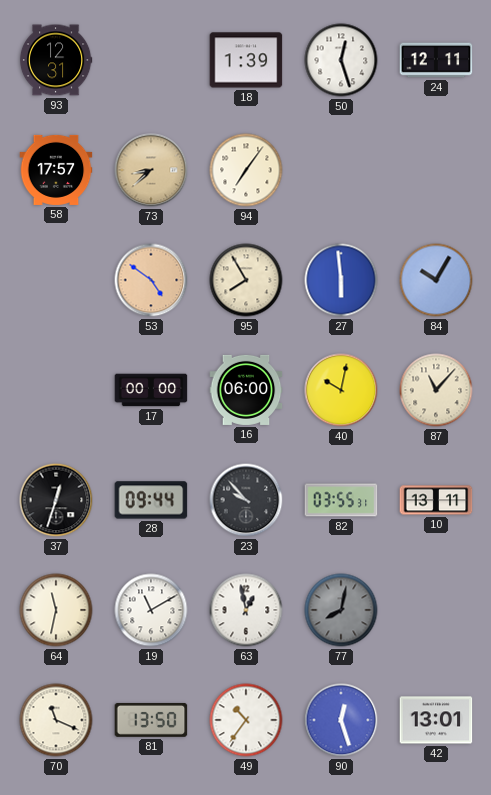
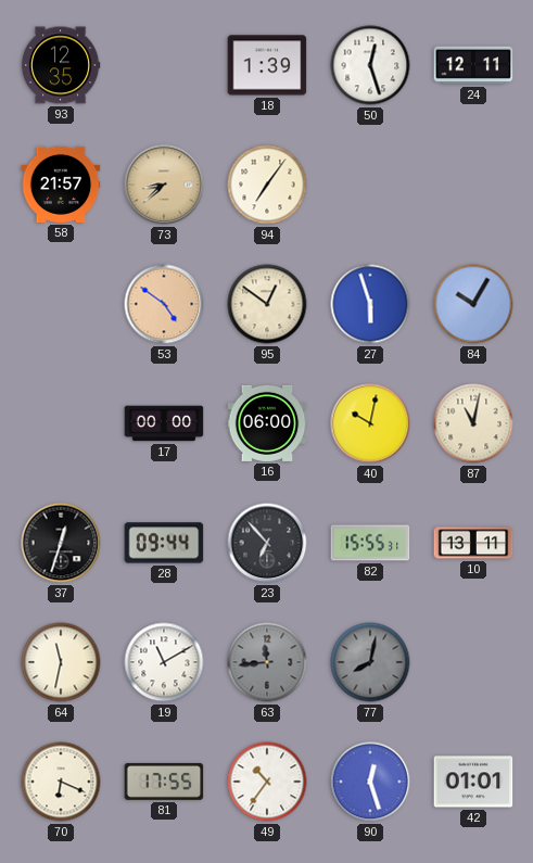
93: 12:31 -> 12:35 (61, 65)
58: 17:57 -> 21:57 (61, 185)
95: 7:55 -> 12:51 (267, 304)
27: 5:59 -> 5:57 (370, 304)
87: 11:07 -> 11:02 (473, 423)
23: 9:53 -> 6:53 (267, 543)
82: 03:55 -> 15:55 (370, 543)
63: 12:58 -> 11:44 (267, 662)
63 dial: white -> grey (267, 662)
70: 11:19 -> 6:19 (61, 782)
81: 13:50 -> 17:55 (164, 782)
42: 13:01 -> 01:01 (473, 782)
